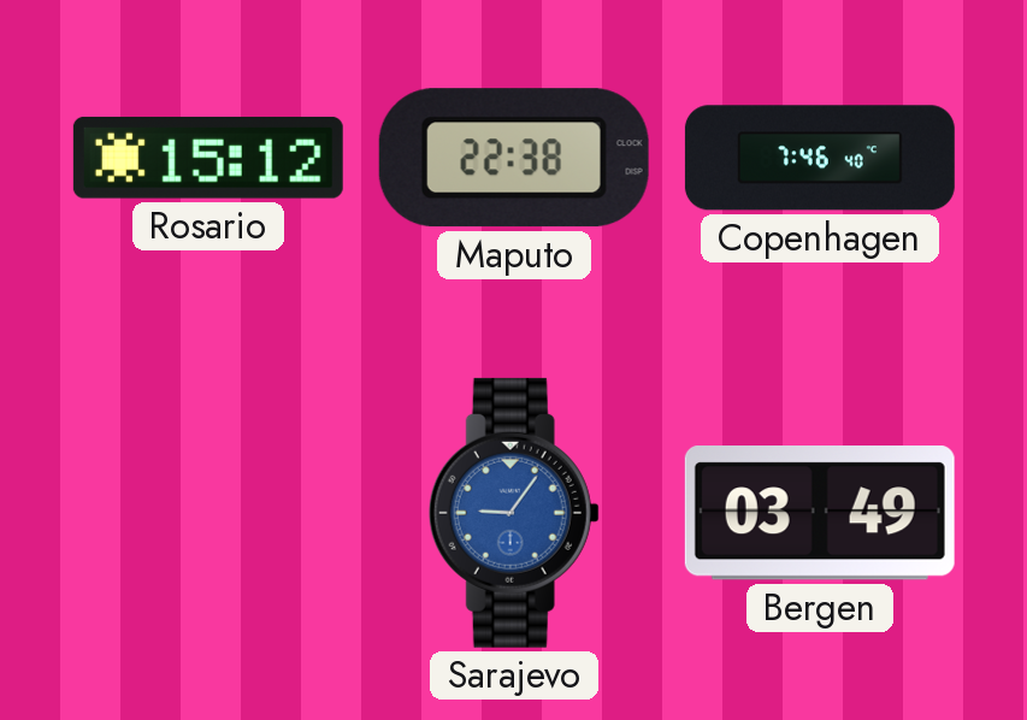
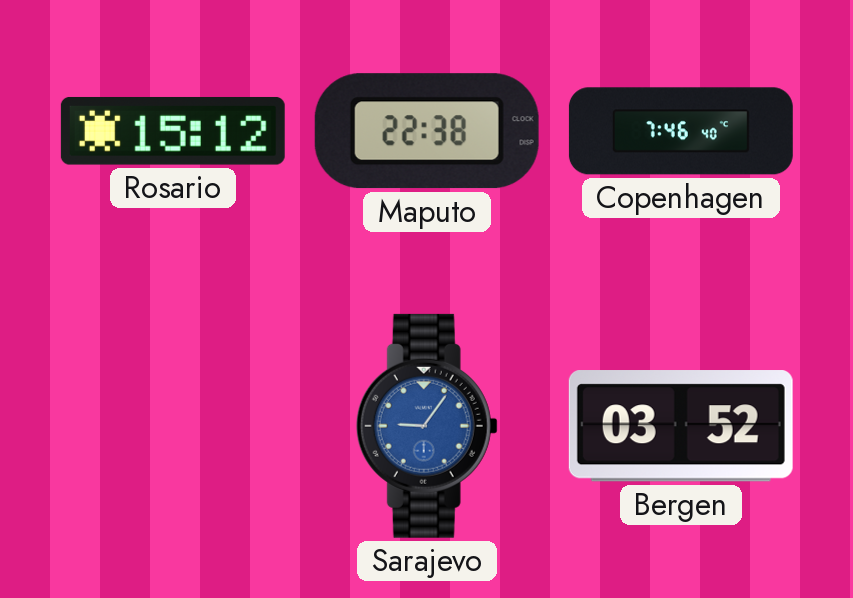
Bergen: 03:49 -> 03:52 (681, 426)
